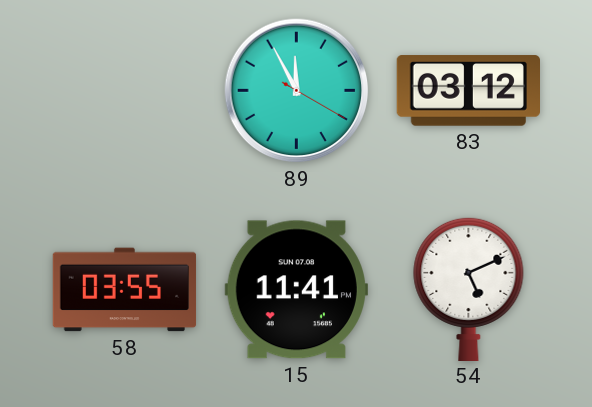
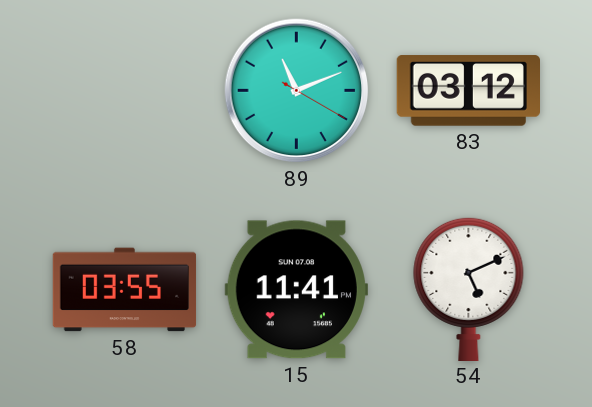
89: 11:55 -> 11:11 (297, 91)
